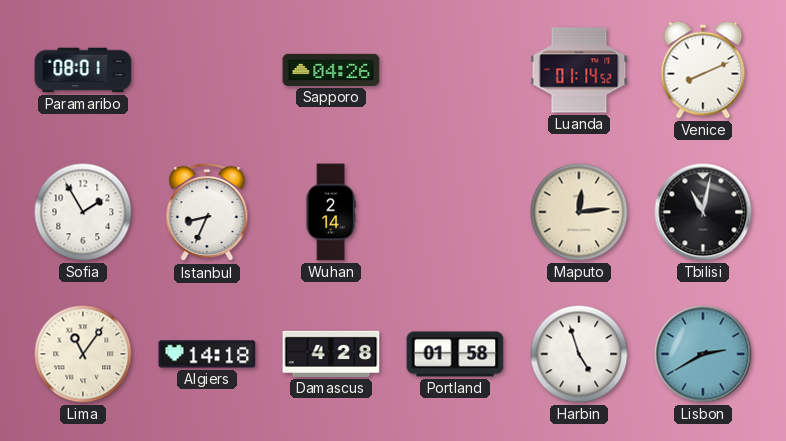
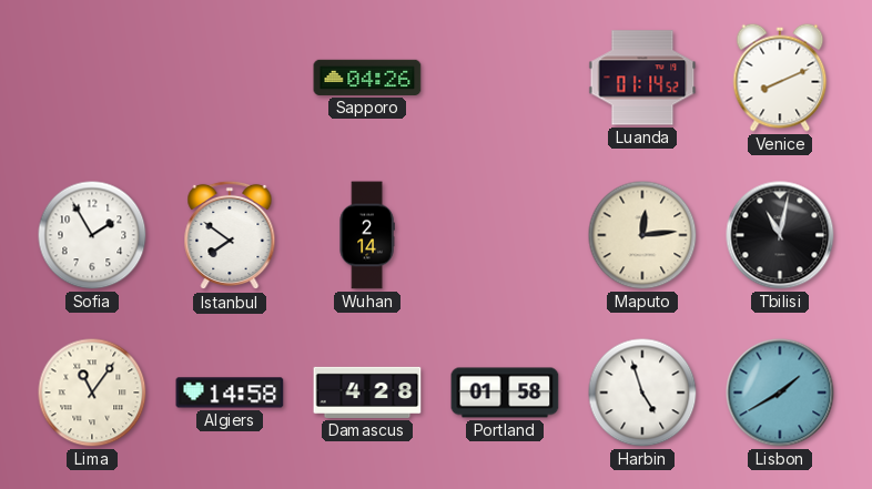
Paramaribo: 08:01 -> none (83, 70)
Istanbul: 8:34 -> 7:51 (230, 235)
Algiers: 14:18 -> 14:58 (230, 393)
Lisbon: 2:40 -> 1:40 (780, 393)
